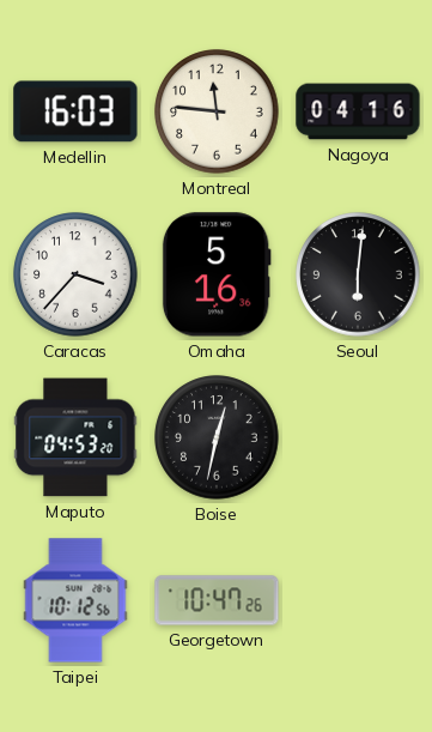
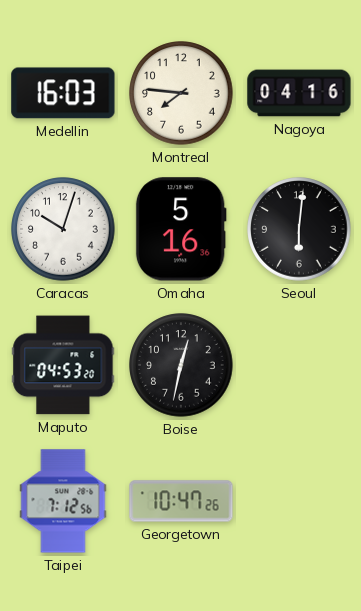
Montreal: 11:46 -> 7:46 (181, 93)
Caracas: 3:37 -> 10:03 (63, 229)
Taipei: 10:12 -> 7:12 (63, 501)
